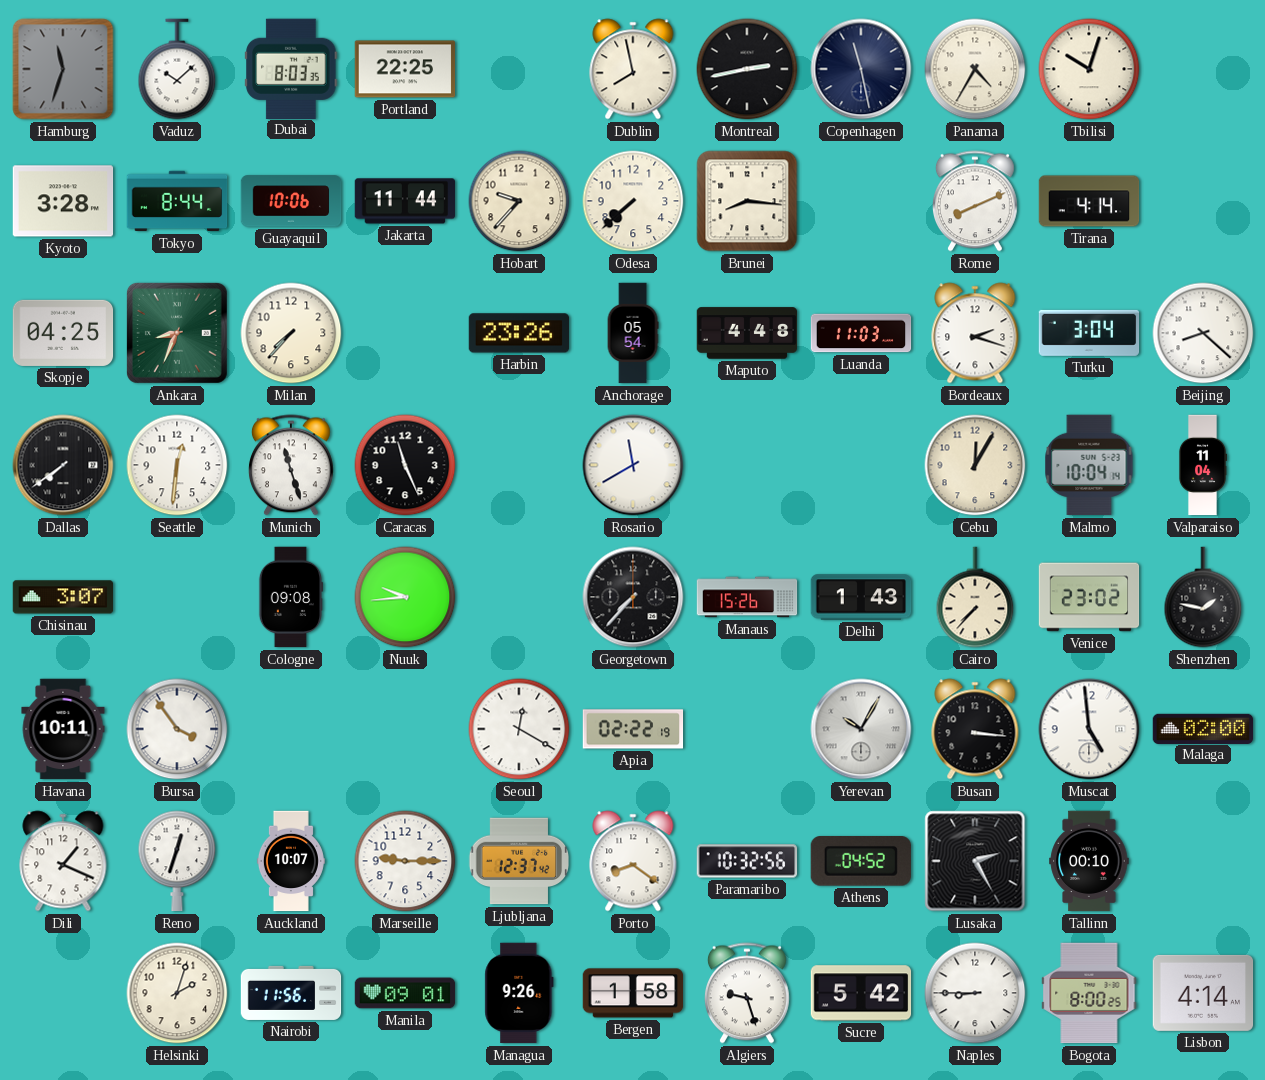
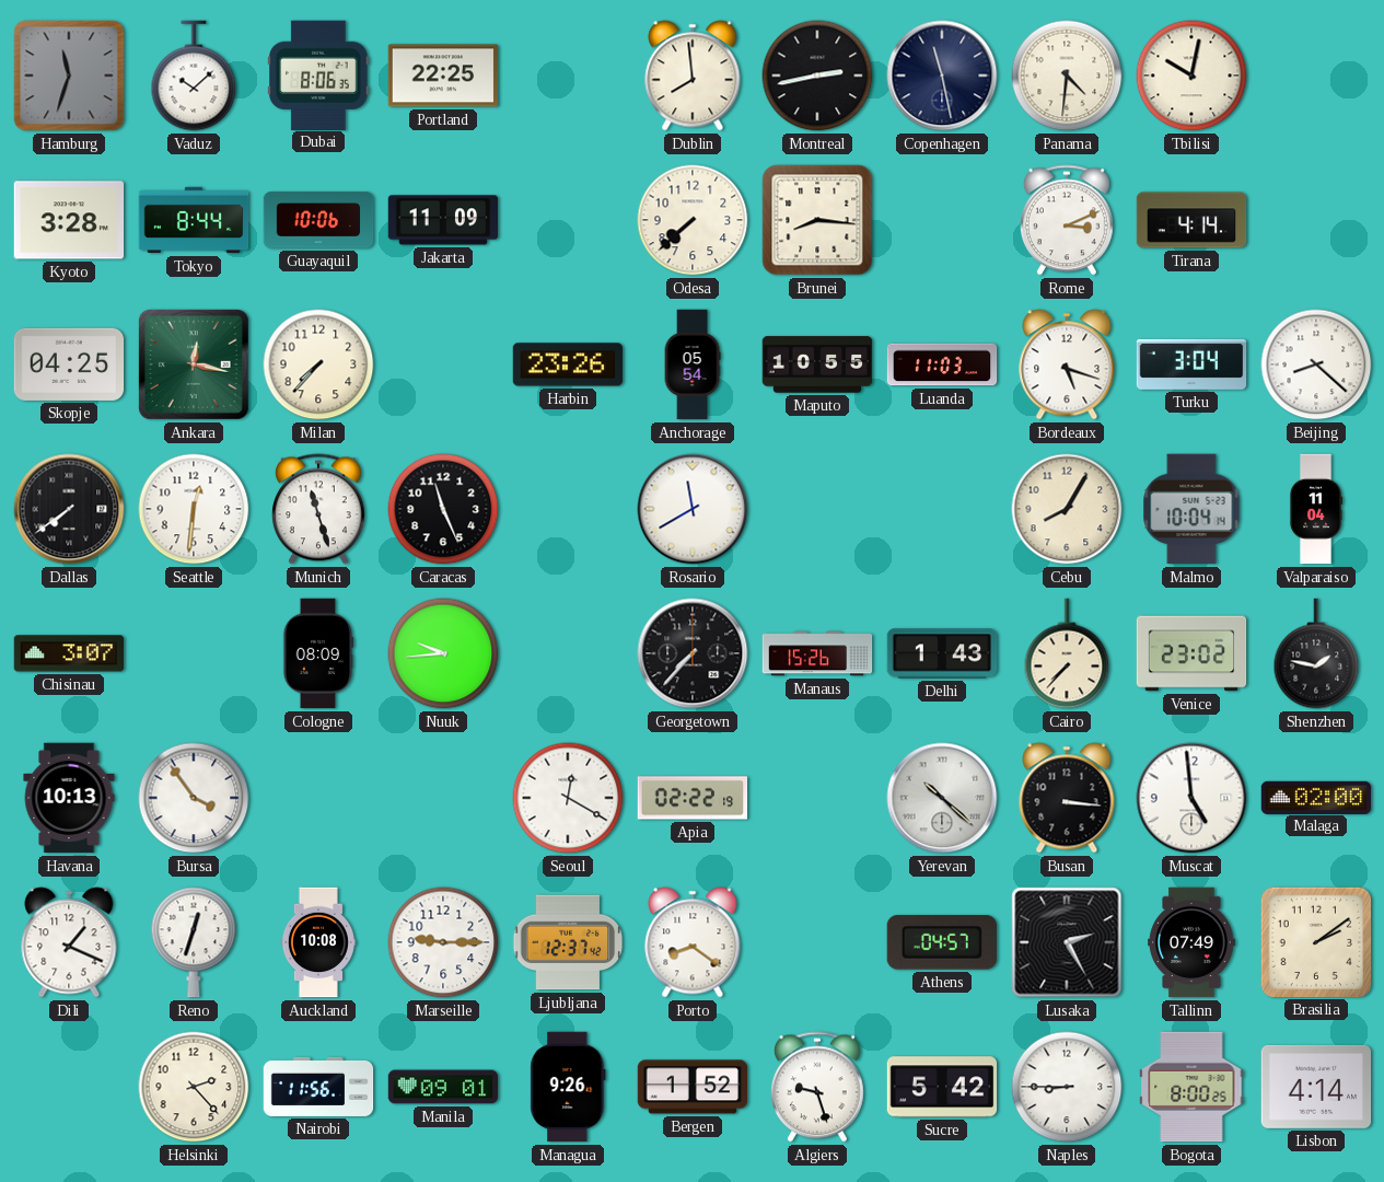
Dubai: 8:03 -> 8:06 (318, 74)
Dublin: 7:58 -> 7:59 (693, 76)
Panama: 4:35 -> 4:31 (1067, 76)
Tbilisi: 10:03 -> 10:02 (1191, 76)
Jakarta: 11:44 -> 11:09 (443, 220)
Hobart: 9:37 -> none (519, 201)
Rome: 8:11 -> 3:11 (1067, 220)
Ankara: 8:34 -> 12:17 (194, 364)
Maputo: 4:48 -> 10:55 (817, 364)
Bordeaux: 2:18 -> 5:18 (1067, 364)
Cebu: 12:05 -> 8:05 (1067, 509)
Cologne: 09:08 -> 08:09 (318, 653)
Havana: 10:11 -> 10:13 (69, 798)
Yerevan: 10:05 -> 10:22 (942, 798)
Auckland: 10:07 -> 10:08 (318, 942)
Paramaribo: 10:32 -> none (747, 861)
Athens: 04:52 -> 04:57 (942, 942)
Tallinn: 00:10 -> 07:49 (1191, 942)
Brasilia: none -> 2:09 (1315, 941)
Helsinki: 2:03 -> 2:23 (194, 1087)
Bergen: 1:58 -> 1:52 (693, 1087)
